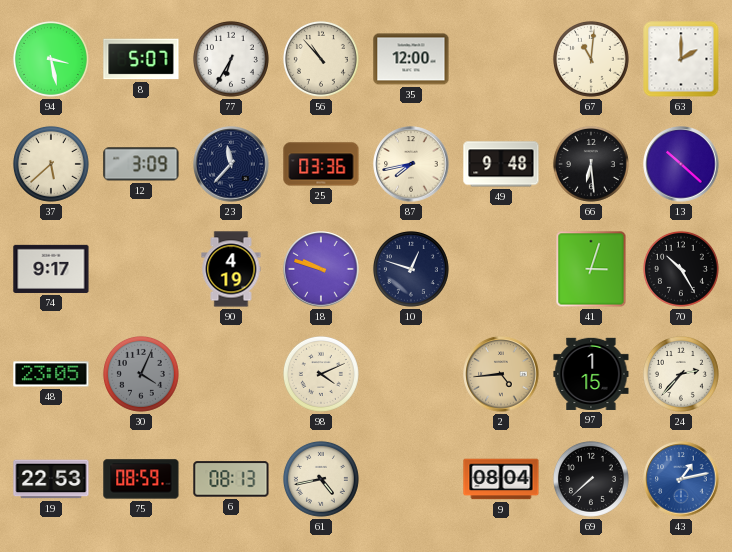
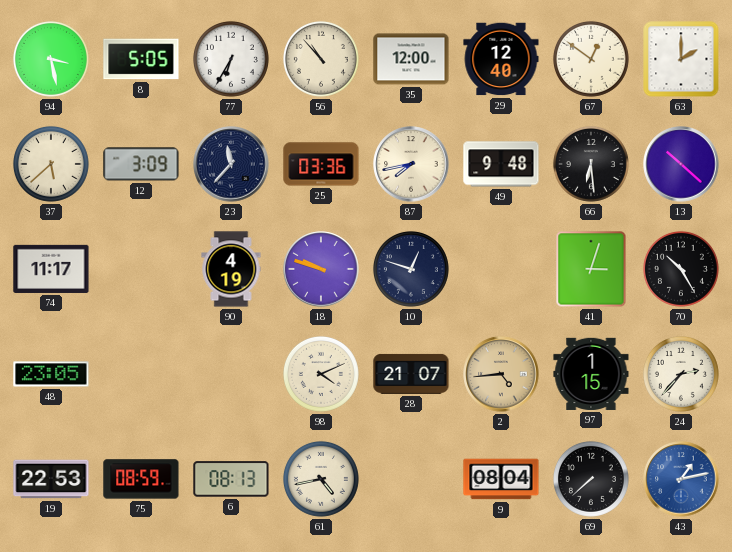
8: 5:07 -> 5:05 (141, 59)
29: none -> 12:40 (501, 59)
67: 11:01 -> 12:51 (591, 59)
74: 9:17 -> 11:17 (51, 269)
30: 4:04 -> none (141, 374)
28: none -> 21:07 (411, 374)
